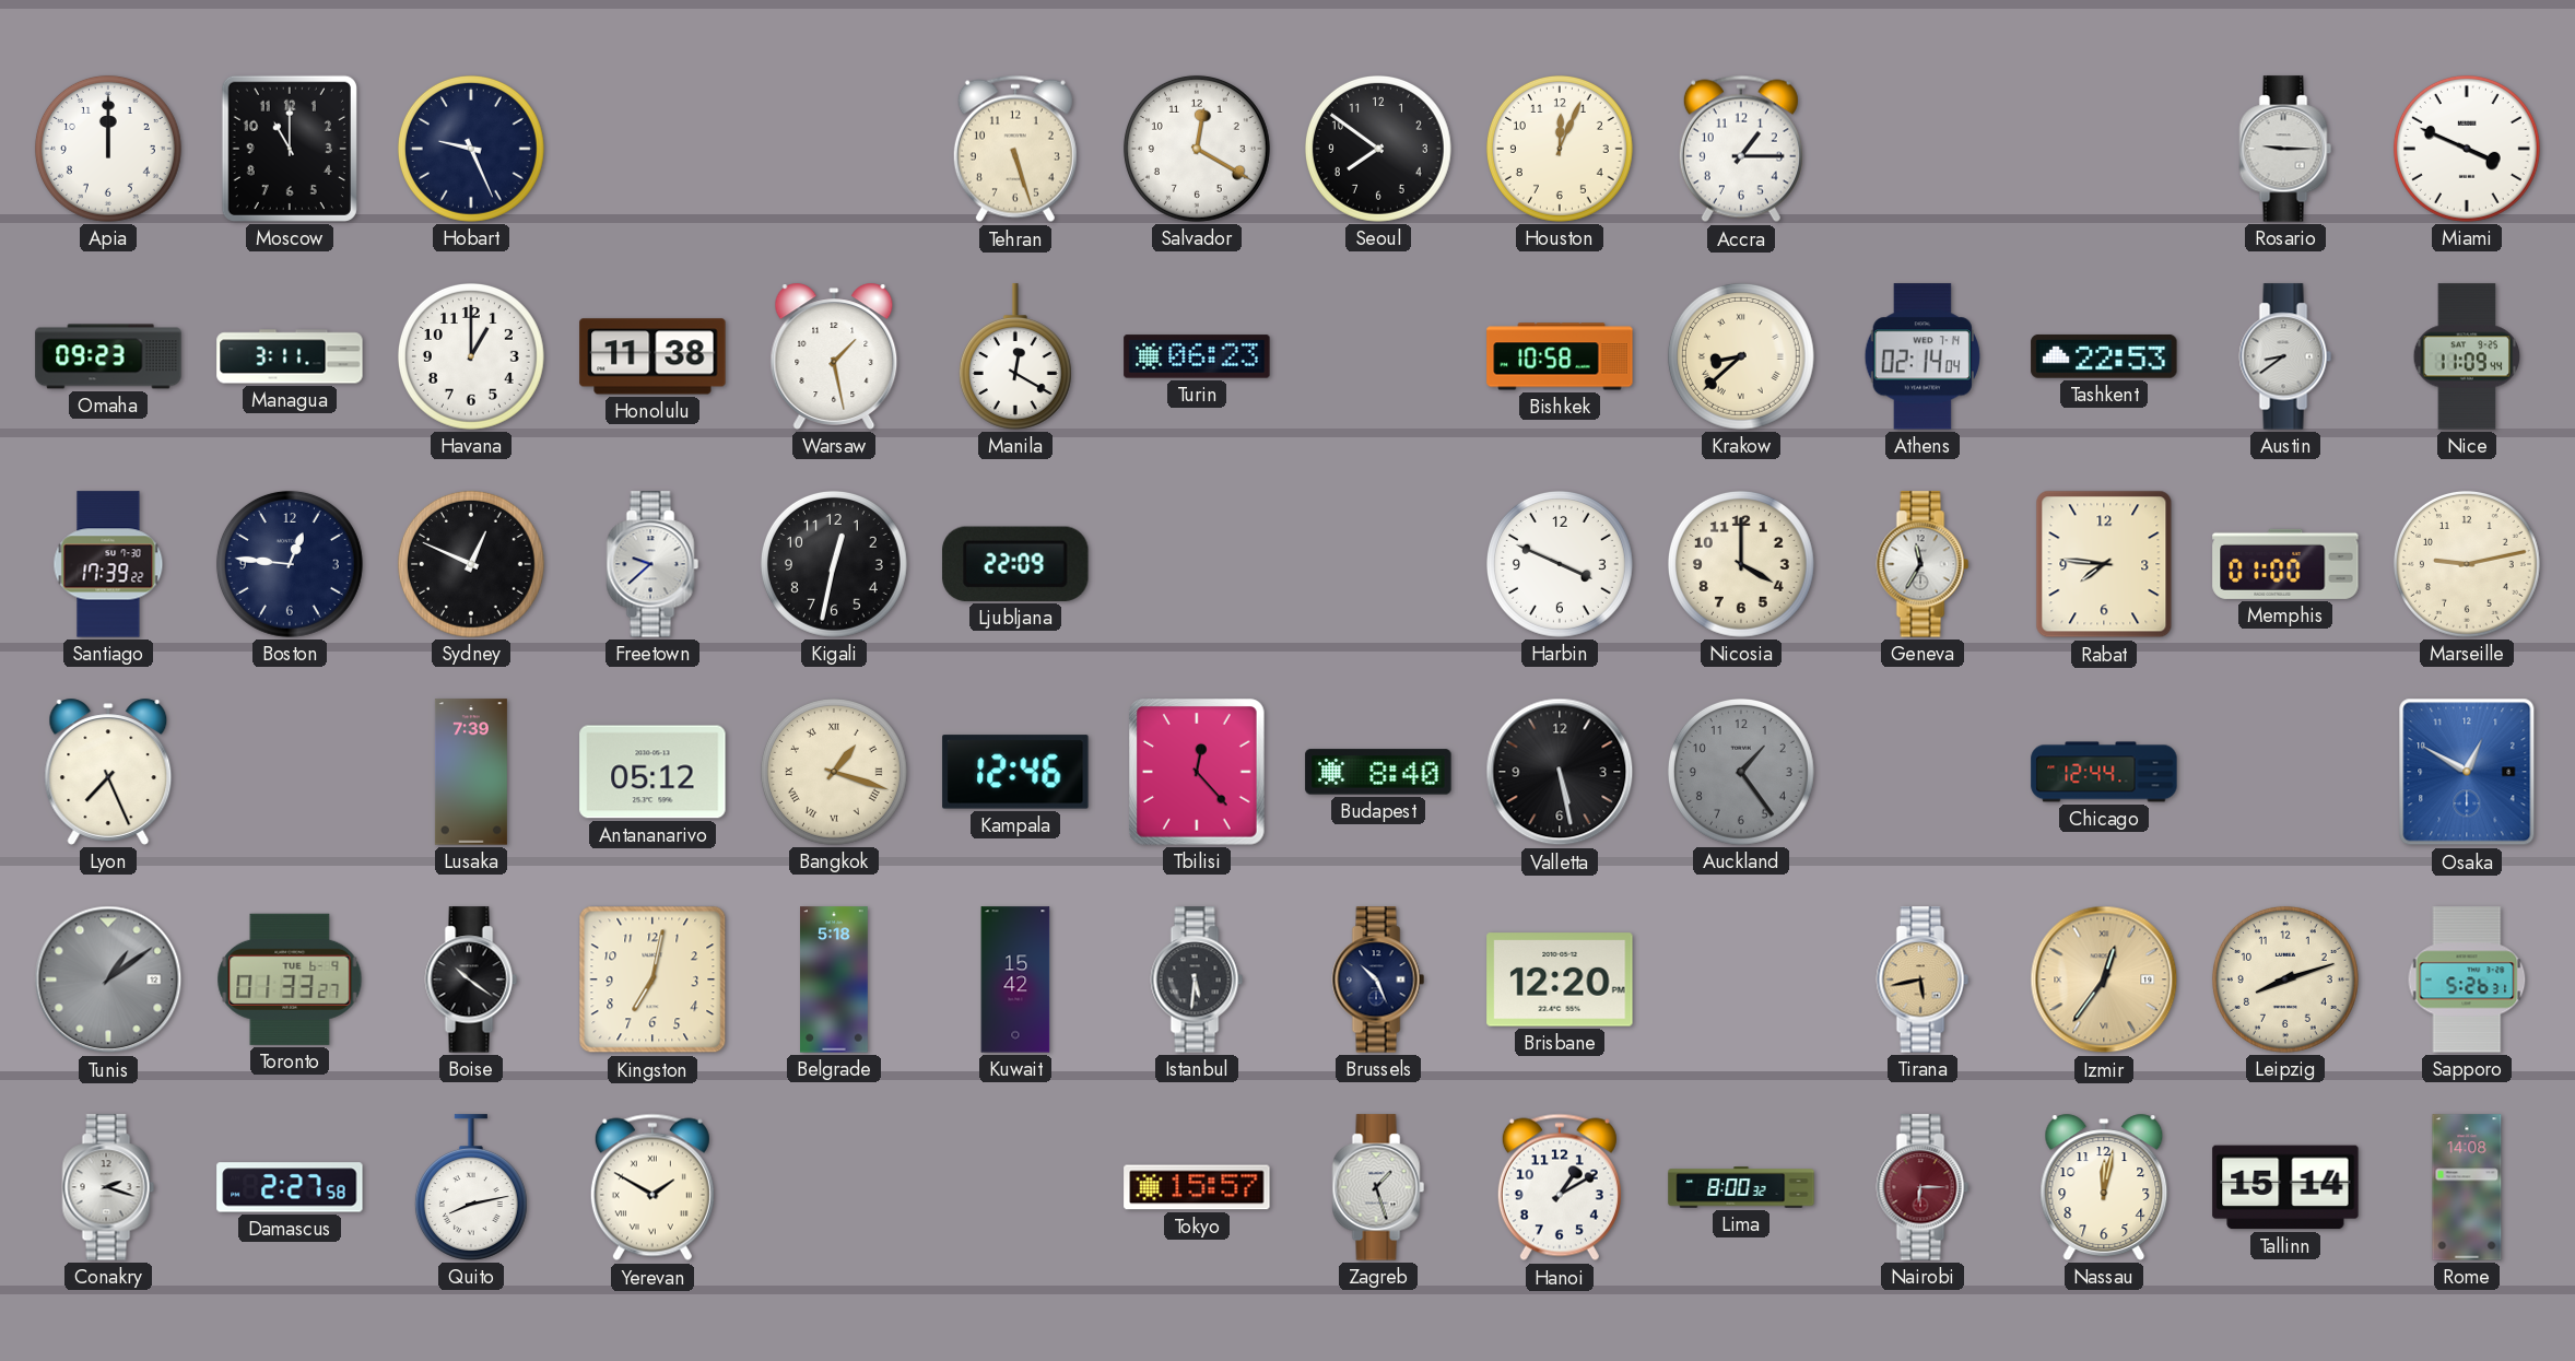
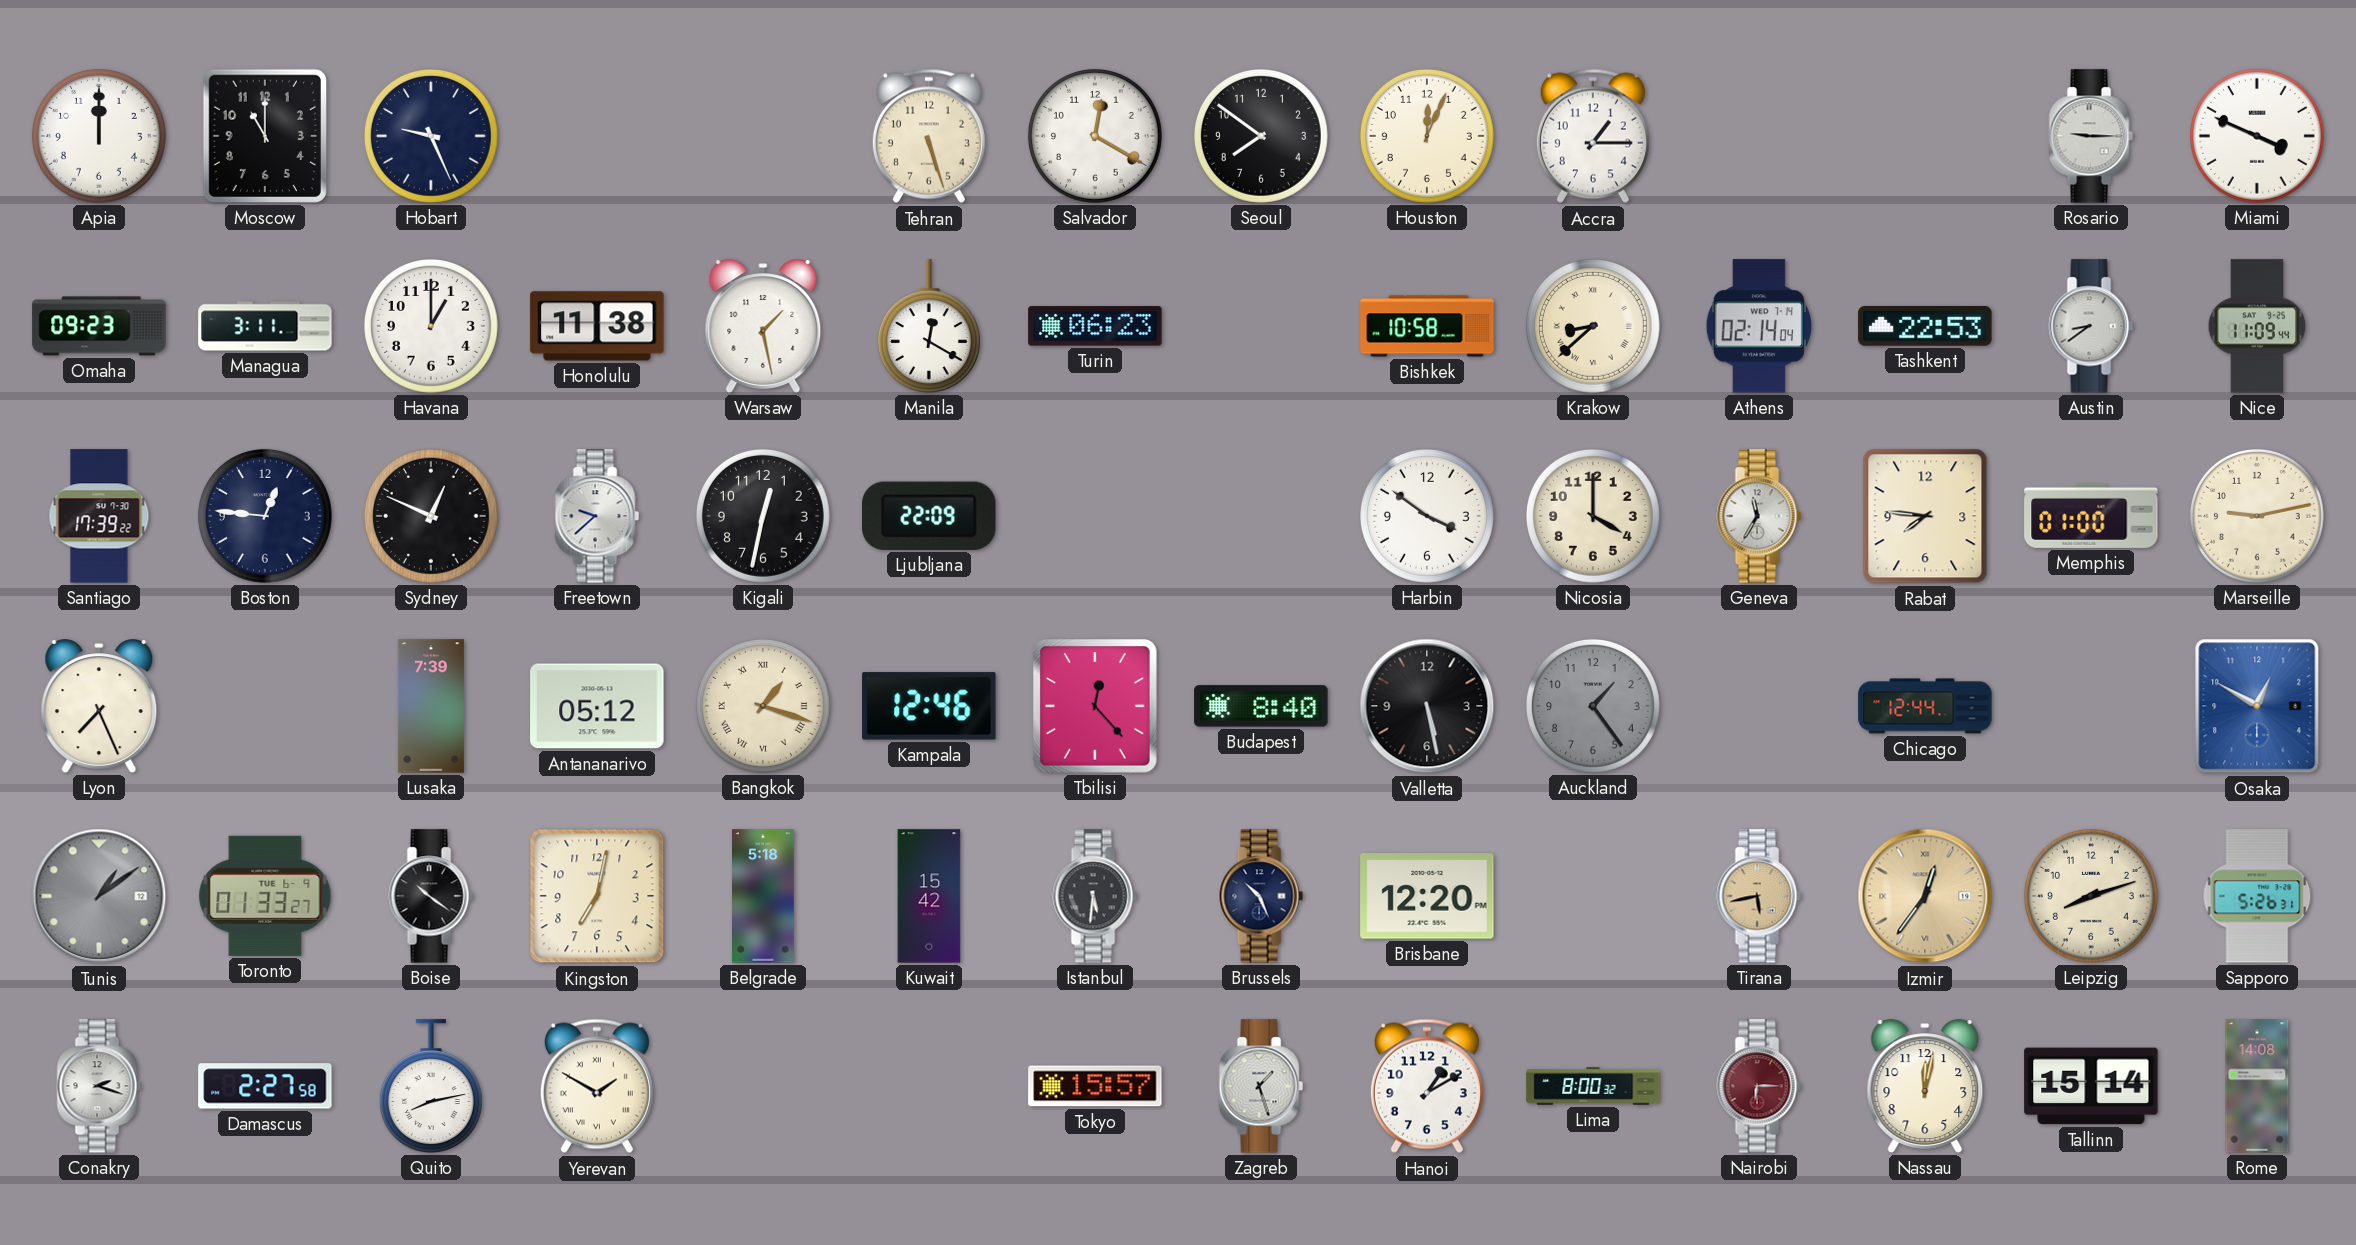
Harbin: 3:49 -> 3:51 (1427, 516)
